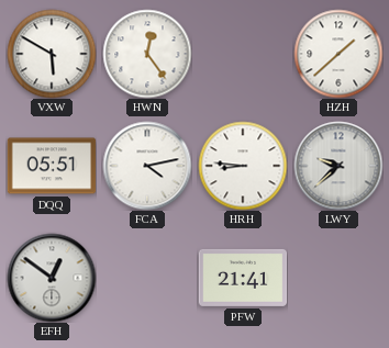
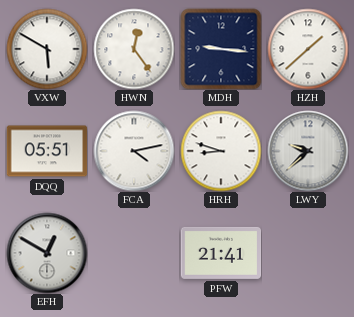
MDH: none -> 9:16 (221, 49)
HRH: 8:46 -> 8:48 (221, 151)
EFH: 12:51 -> 12:50 (47, 253)
